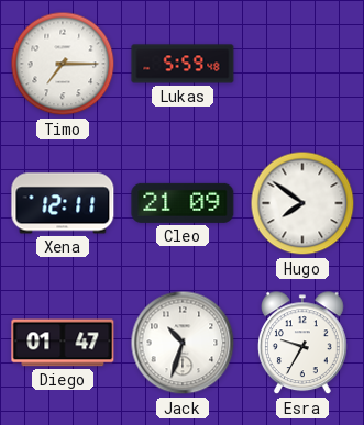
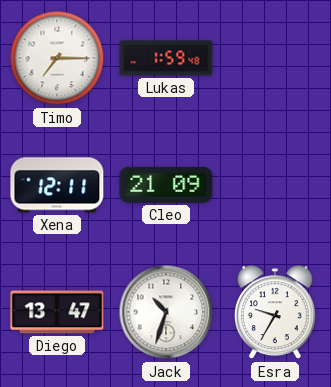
Lukas: 5:59 -> 1:59 (166, 58)
Hugo: 7:51 -> none (302, 203)
Diego: 01:47 -> 13:47 (57, 312)
